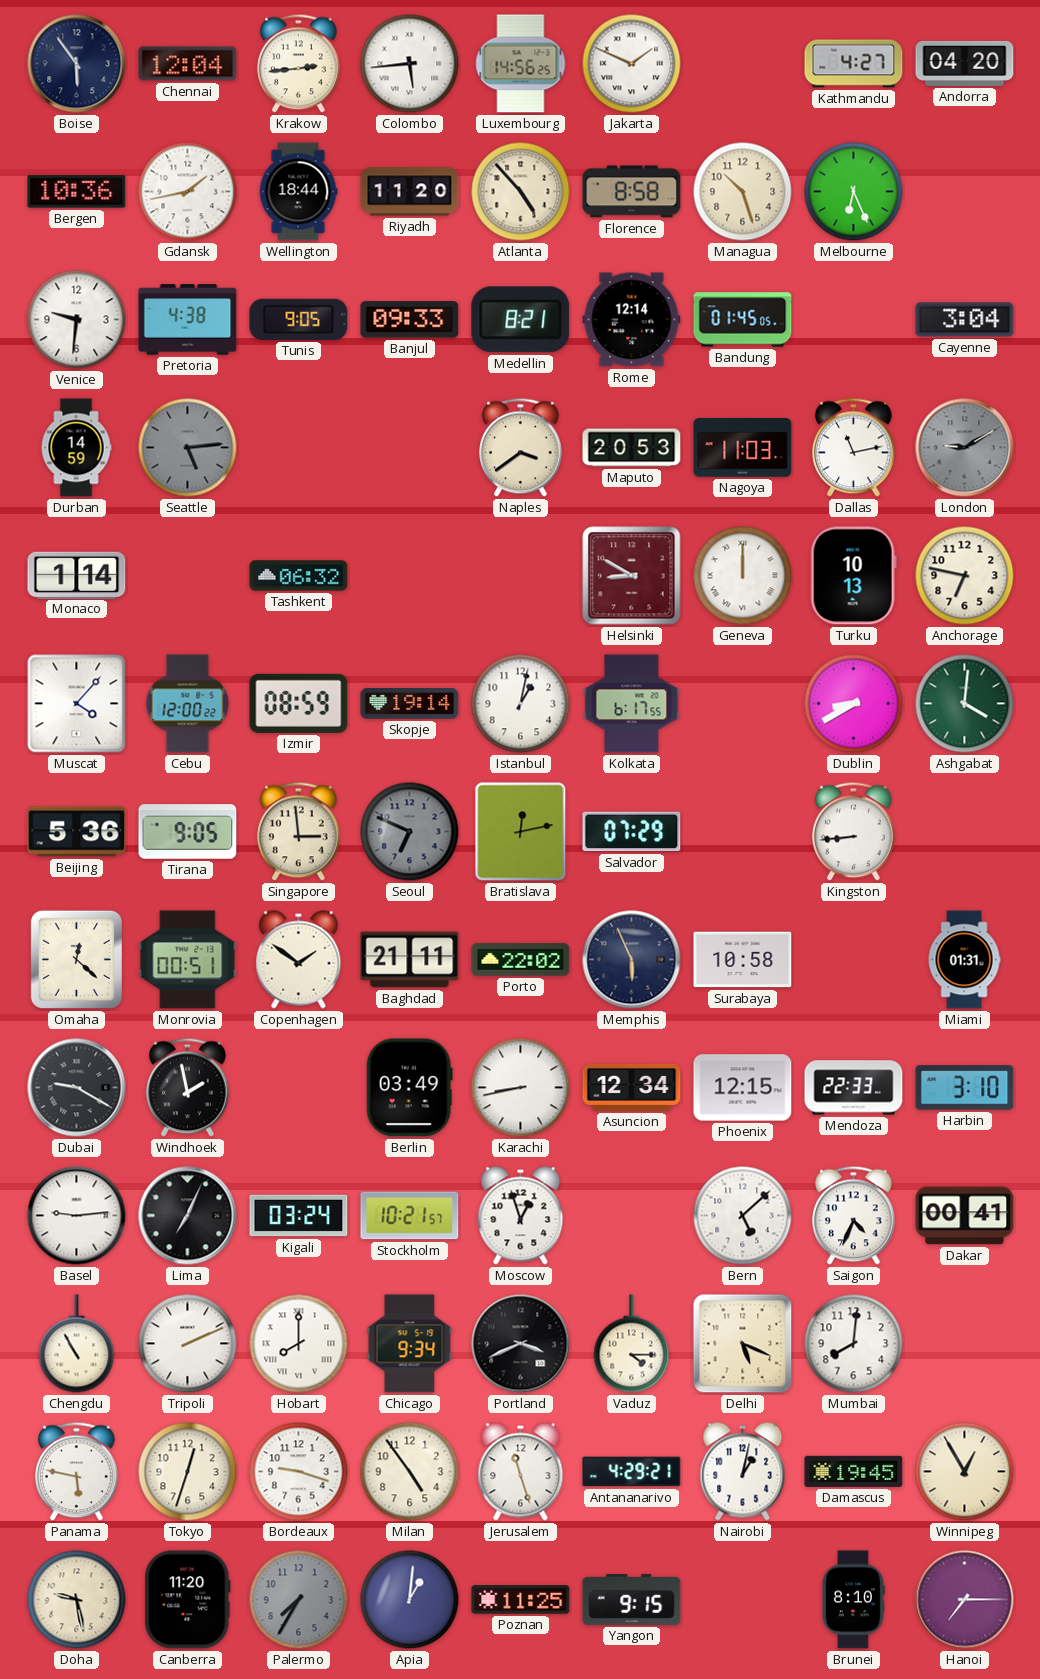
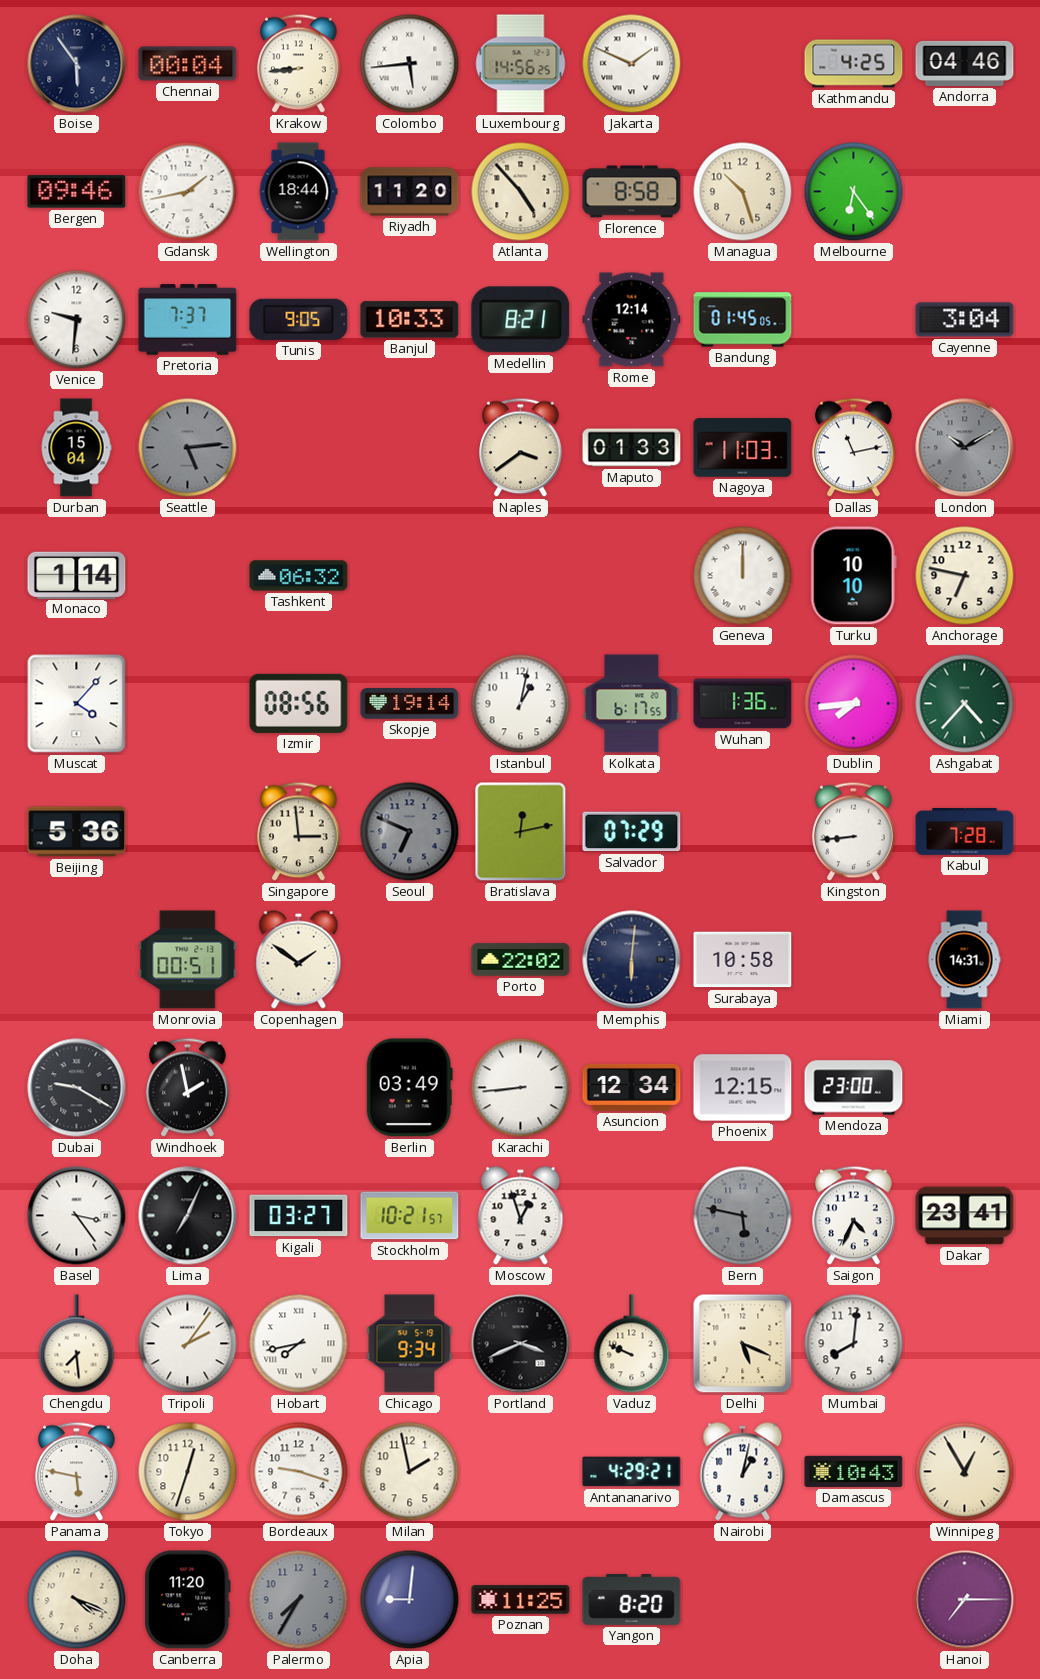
Chennai: 12:04 -> 00:04 (188, 64)
Krakow: 2:44 -> 8:44 (299, 64)
Kathmandu: 4:27 -> 4:25 (854, 64)
Andorra: 04:20 -> 04:46 (965, 63)
Bergen: 10:36 -> 09:46 (77, 192)
Melbourne: 6:26 -> 6:24 (854, 192)
Pretoria: 4:38 -> 7:37 (188, 320)
Banjul: 09:33 -> 10:33 (410, 320)
Durban: 14:59 -> 15:04 (76, 448)
Maputo: 20:53 -> 01:33 (632, 448)
London: 9:10 -> 10:10 (965, 448)
Helsinki: 8:50 -> none (632, 576)
Turku: 10:13 -> 10:10 (853, 576)
Cebu: 12:00 -> none (188, 704)
Izmir: 08:59 -> 08:56 (299, 703)
Wuhan: none -> 1:36 (743, 704)
Dublin: 8:40 -> 7:44 (854, 704)
Ashgabat: 4:01 -> 4:37 (965, 704)
Tirana: 9:05 -> none (188, 832)
Kabul: none -> 7:28 (965, 831)
Omaha: 12:22 -> none (76, 959)
Baghdad: 21:11 -> none (410, 960)
Memphis: 5:56 -> 6:01 (632, 960)
Miami: 01:31 -> 14:31 (964, 960)
Karachi: 8:43 -> 8:44 (521, 1088)
Mendoza: 22:33 -> 23:00 (854, 1088)
Harbin: 3:10 -> none (965, 1088)
Basel: 9:14 -> 3:24 (77, 1216)
Kigali: 03:24 -> 03:27 (299, 1216)
Bern: 5:08 -> 5:47 (743, 1216)
Bern dial: white -> grey (743, 1216)
Dakar: 00:41 -> 23:41 (965, 1216)
Chengdu: 10:55 -> 7:29 (77, 1344)
Tripoli: 2:11 -> 2:06 (188, 1344)
Hobart: 8:00 -> 7:43 (299, 1344)
Vaduz: 4:15 -> 9:49 (632, 1344)
Milan: 4:54 -> 1:58 (410, 1472)
Jerusalem: 11:27 -> none (521, 1472)
Damascus: 19:45 -> 10:43 (854, 1471)
Doha: 9:28 -> 4:19 (77, 1600)
Apia: 1:01 -> 9:01 (410, 1600)
Yangon: 9:15 -> 8:20 (632, 1599)
Brunei: 8:10 -> none (853, 1600)
